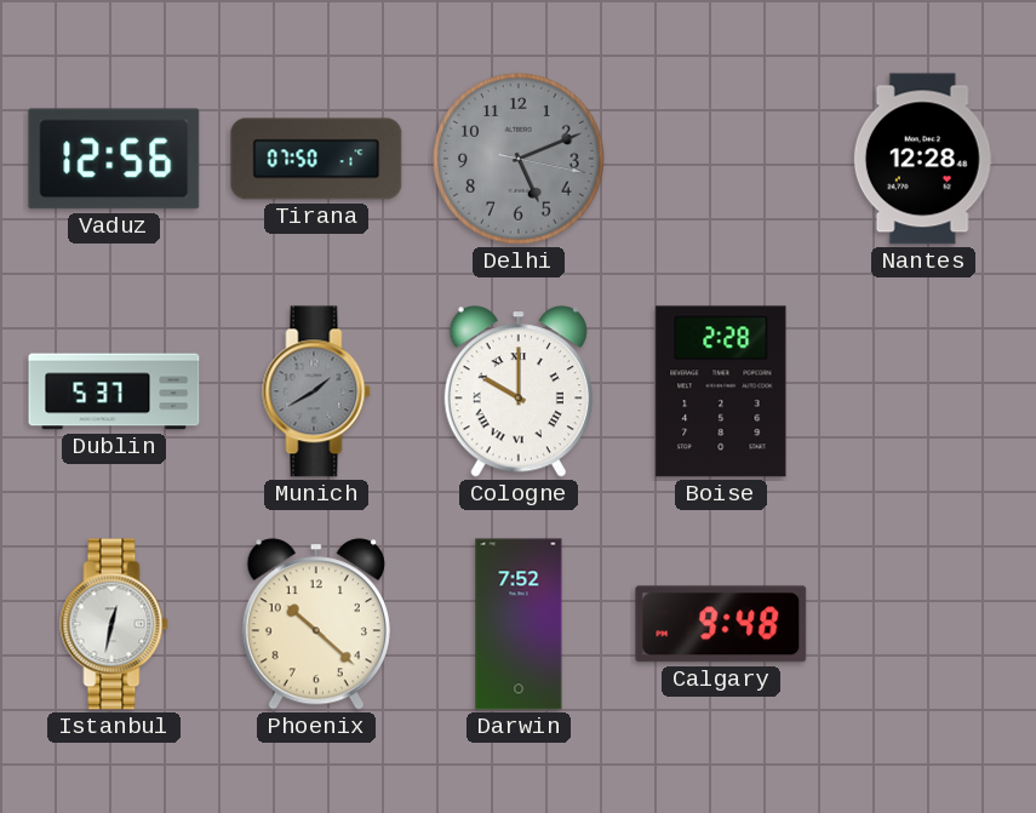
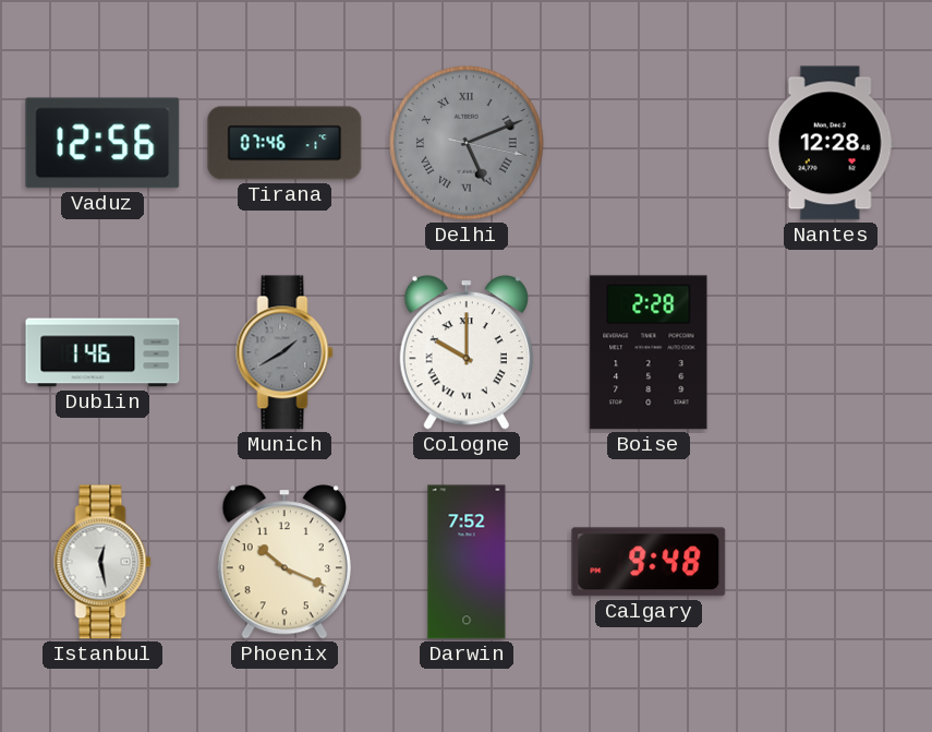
Tirana: 07:50 -> 07:46 (285, 143)
Delhi numerals: Arabic -> Roman (467, 143)
Dublin: 5:37 -> 1:46 (102, 352)
Istanbul: 12:32 -> 12:28 (102, 562)
Phoenix: 10:22 -> 10:19 (285, 562)
